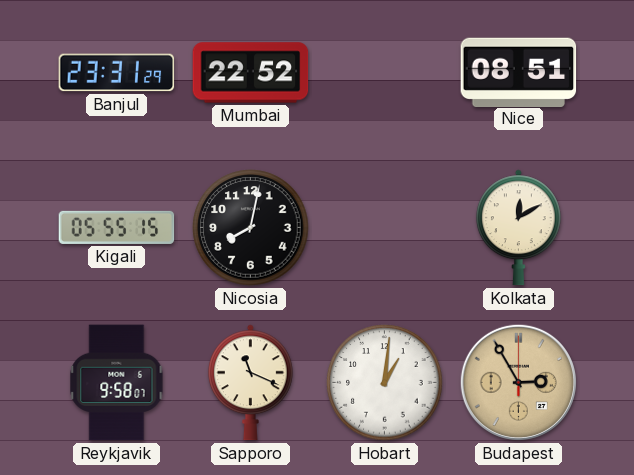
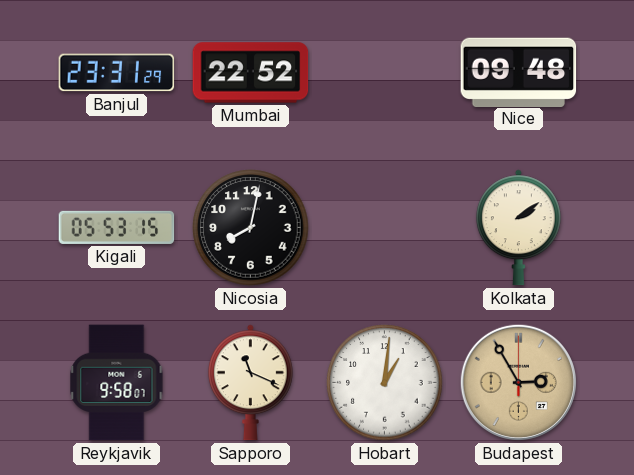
Nice: 08:51 -> 09:48 (519, 72)
Kigali: 05:55 -> 05:53 (117, 227)
Kolkata: 12:10 -> 2:09 (518, 228)
